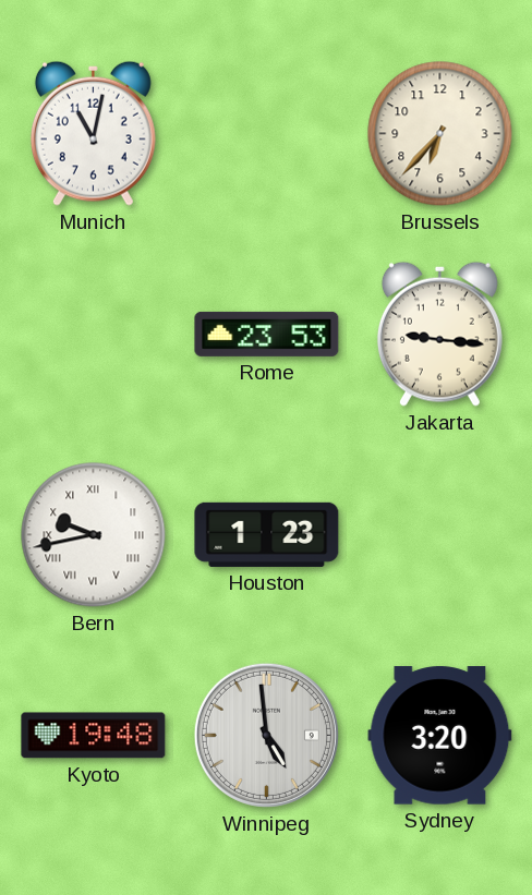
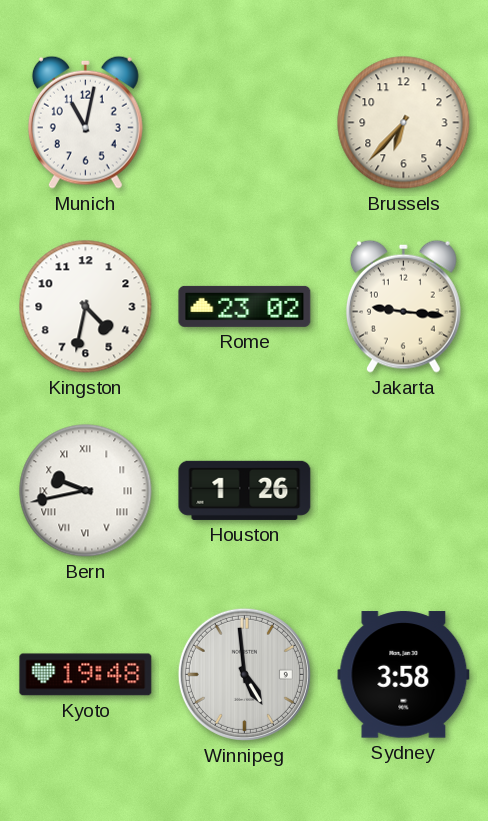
Kingston: none -> 4:32 (86, 307)
Rome: 23:53 -> 23:02 (245, 306)
Houston: 1:23 -> 1:26 (245, 490)
Sydney: 3:20 -> 3:58 (404, 675)
